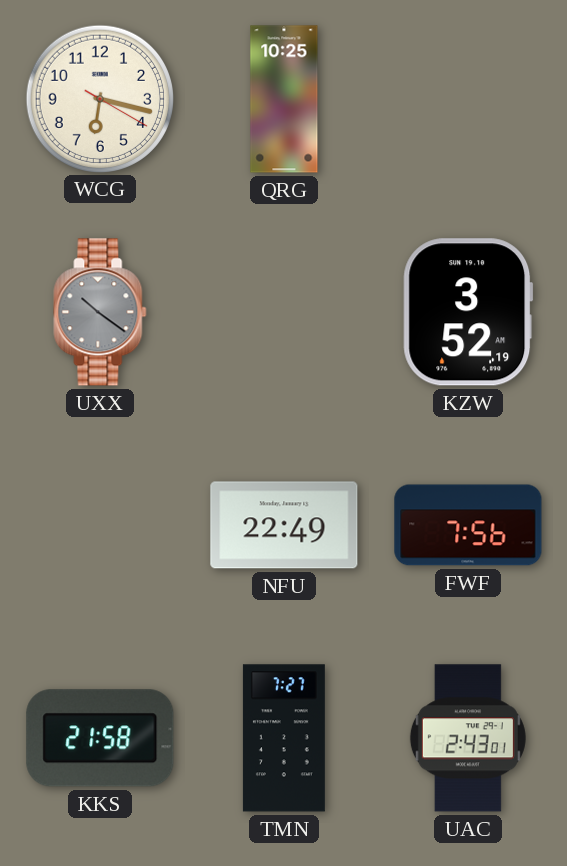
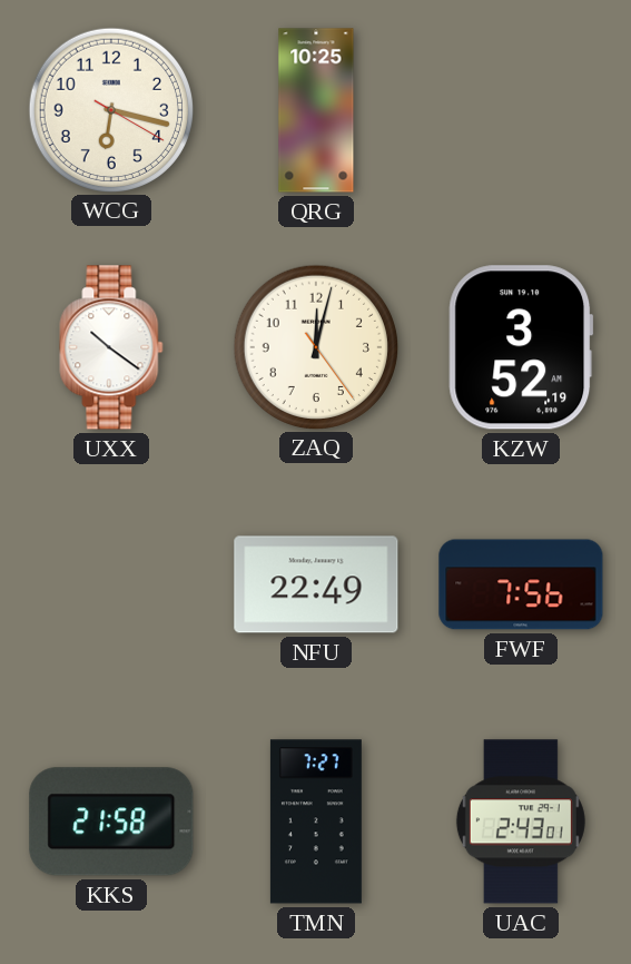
UXX dial: grey -> white (111, 347)
ZAQ: none -> 12:02 (315, 346)
